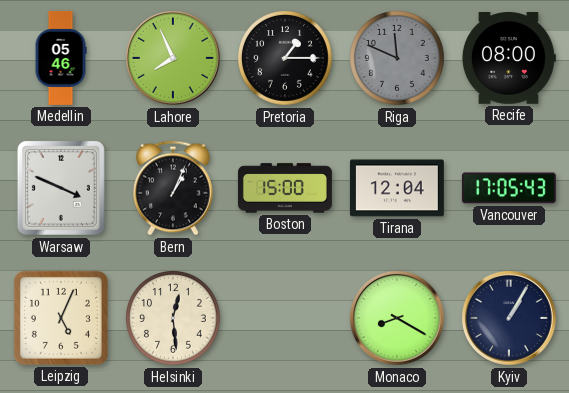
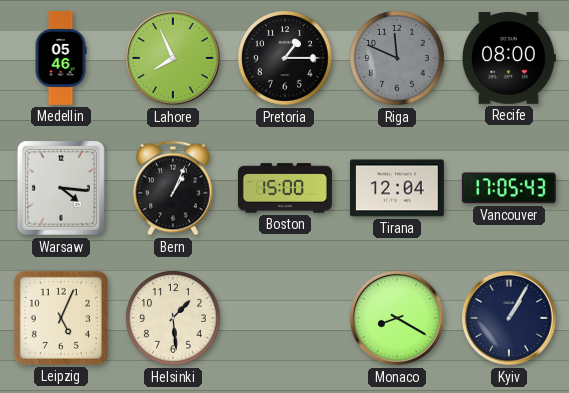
Warsaw: 3:49 -> 4:16 (61, 188)
Helsinki: 12:29 -> 1:29 (174, 319)
